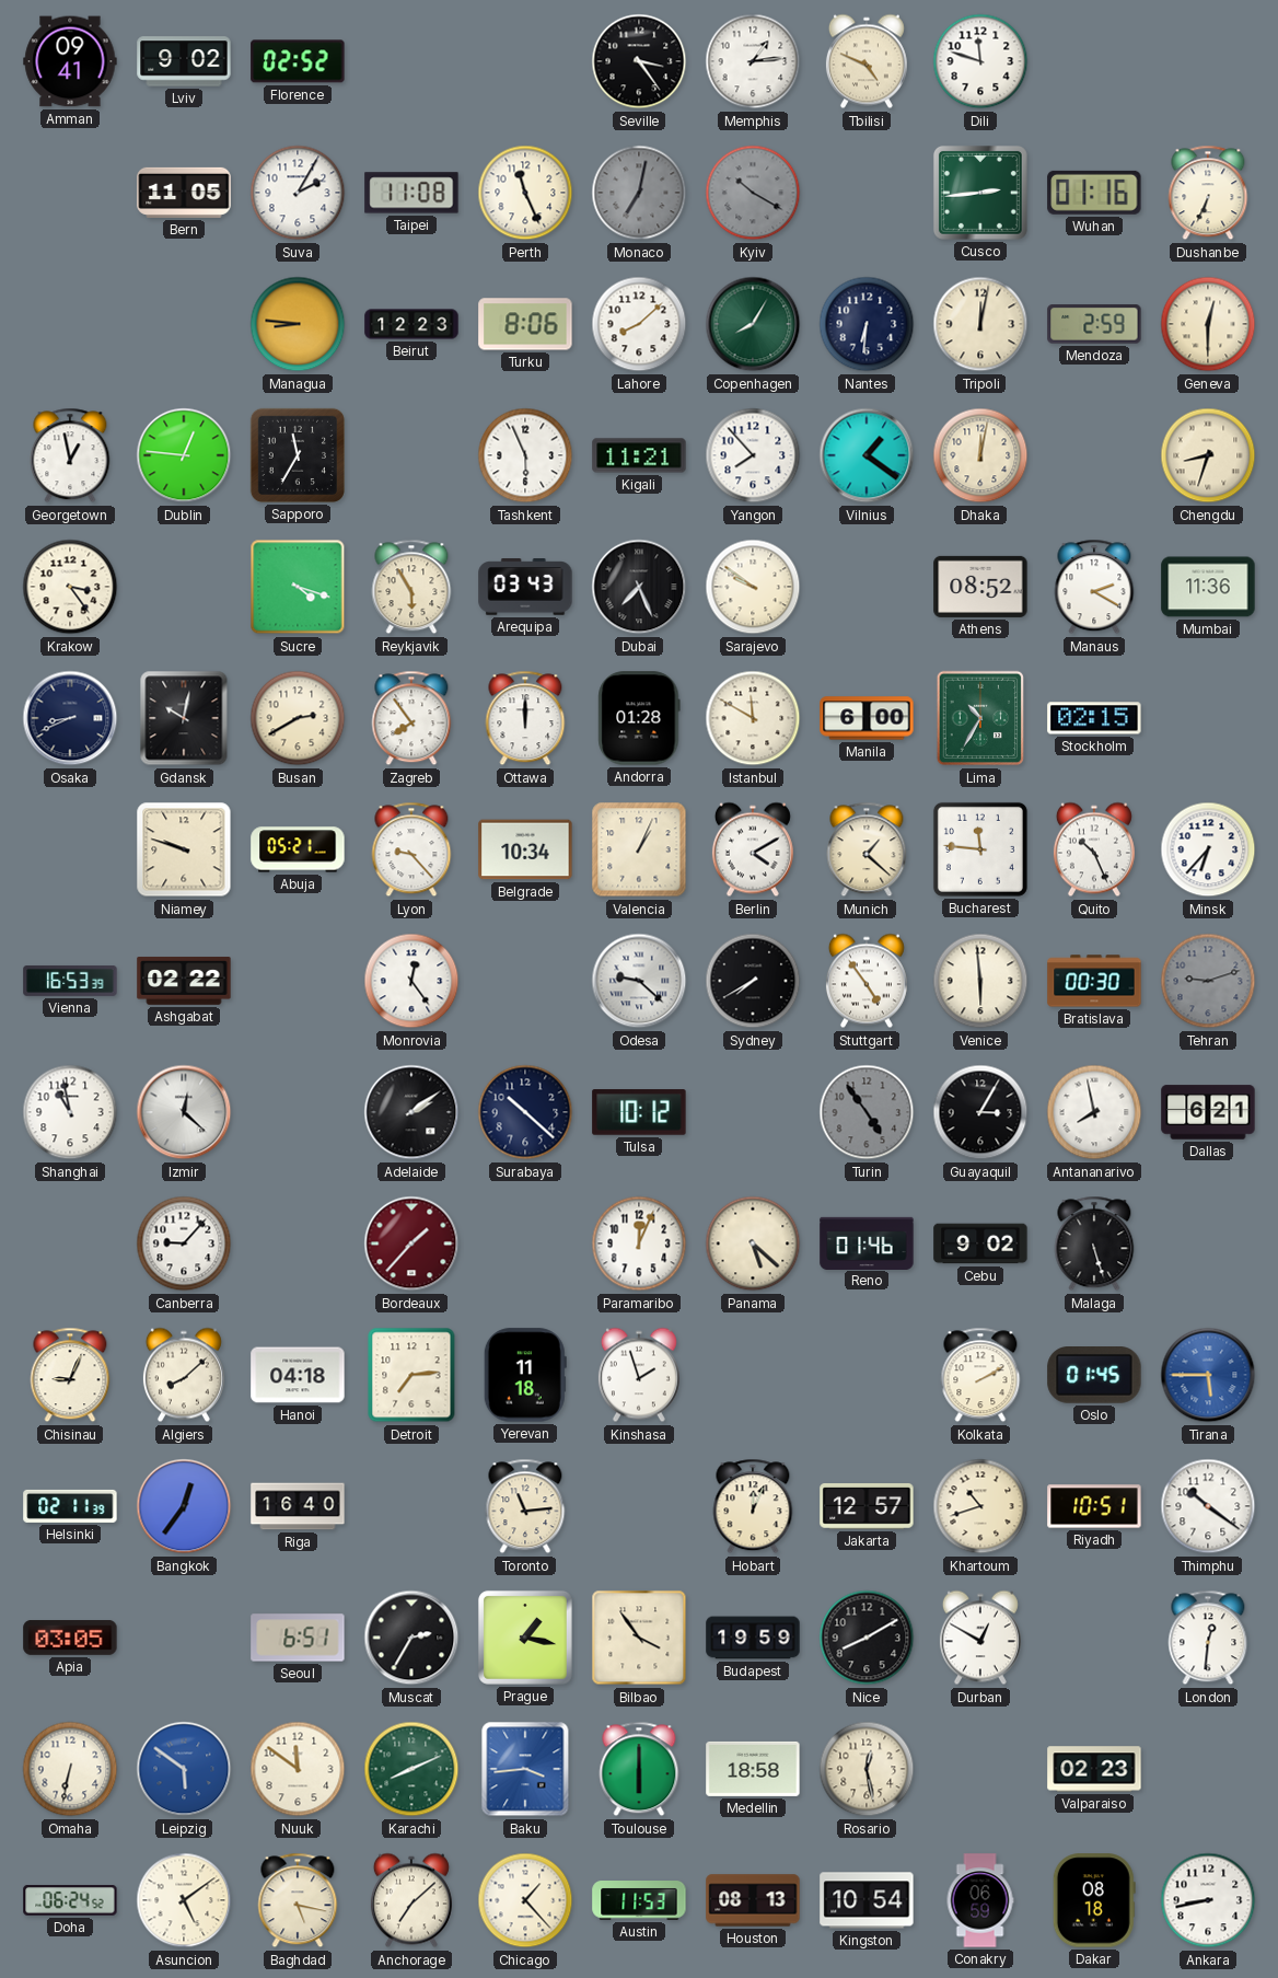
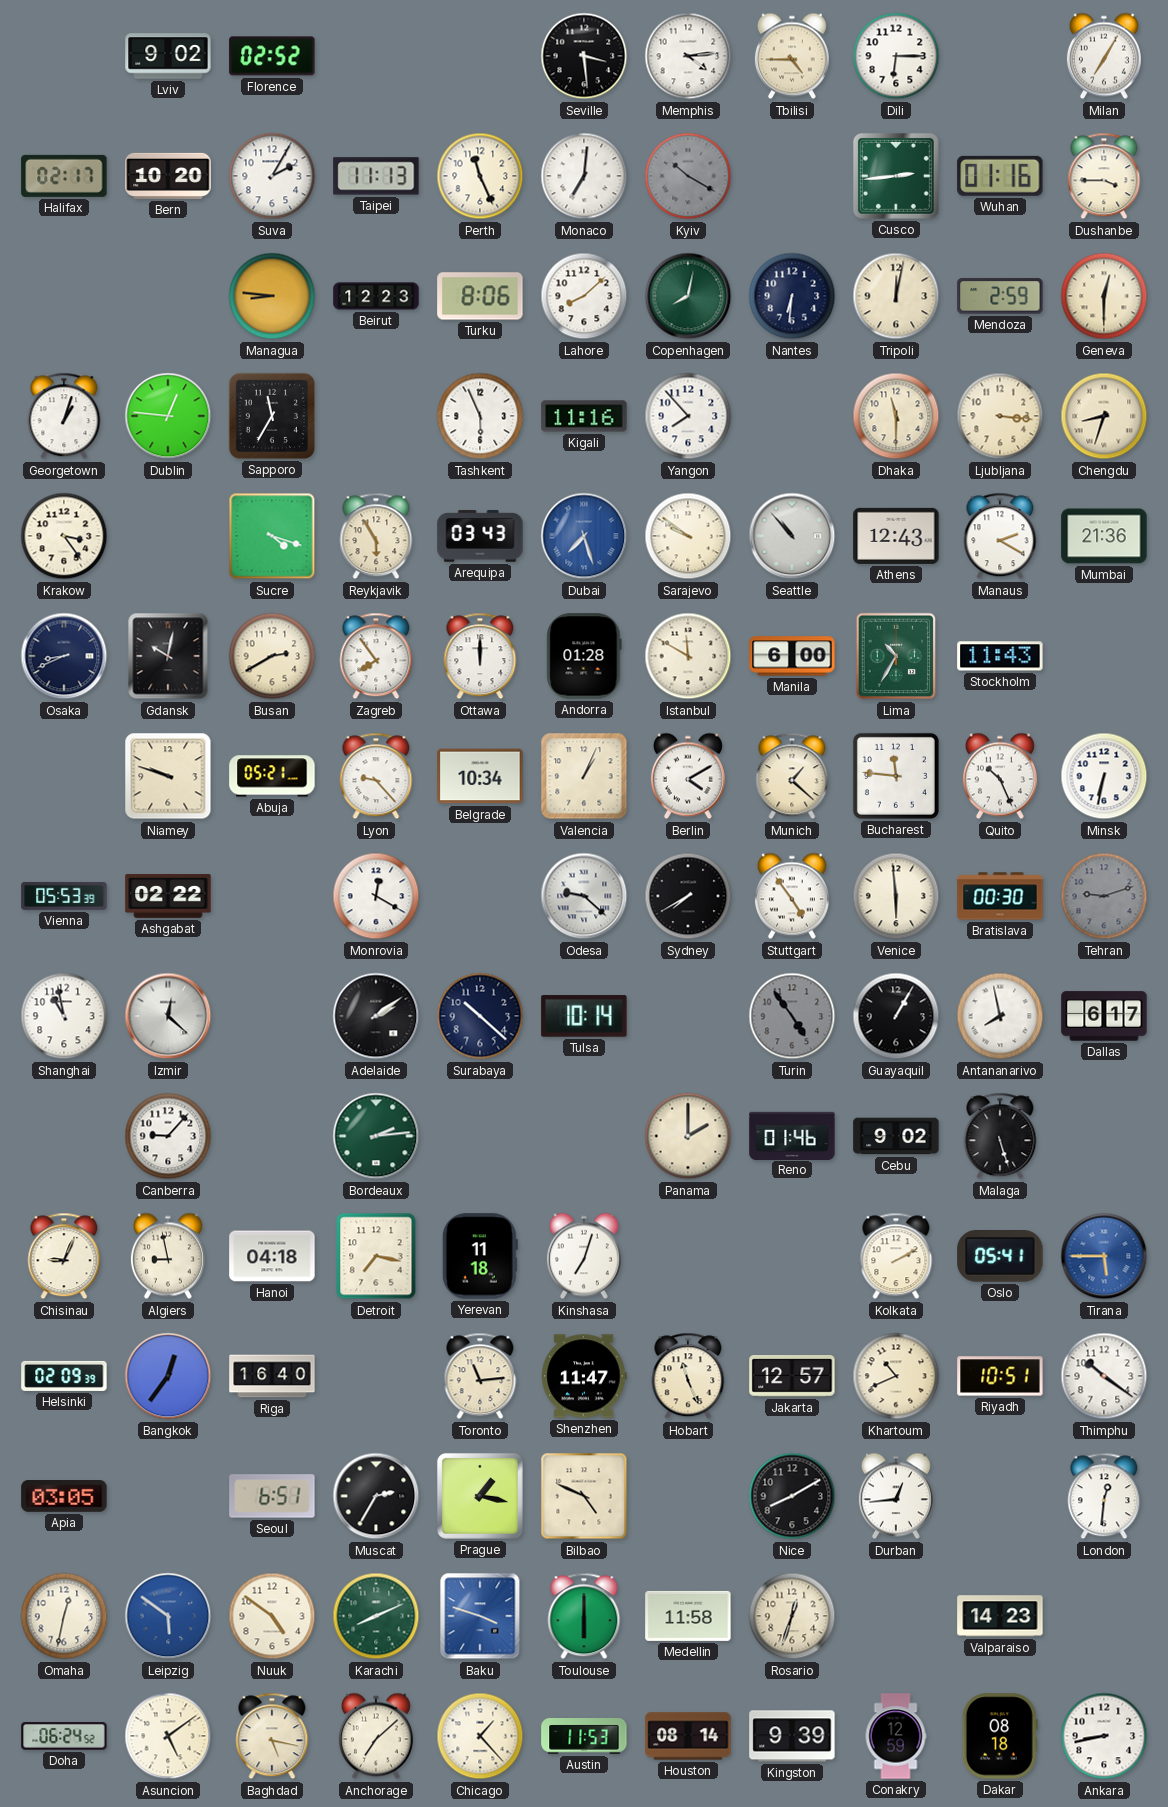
Amman: 09:41 -> none (70, 61)
Seville: 3:24 -> 3:29 (584, 56)
Memphis: 1:14 -> 4:14 (688, 56)
Tbilisi: 4:49 -> 4:45 (792, 56)
Dili: 11:48 -> 6:15 (896, 56)
Milan: none -> 7:05 (1104, 56)
Halifax: none -> 02:17 (64, 176)
Bern: 11:05 -> 10:20 (168, 176)
Taipei: 11:08 -> 11:13 (376, 176)
Monaco: 7:02 -> 7:01 (584, 176)
Monaco dial: grey -> white (584, 176)
Dushanbe: 6:34 -> 3:45 (1104, 176)
Copenhagen: 8:05 -> 8:02 (688, 296)
Georgetown: 12:58 -> 1:03 (64, 416)
Kigali: 11:21 -> 11:16 (584, 416)
Vilnius: 1:21 -> none (867, 455)
Dhaka: 12:02 -> 11:30 (896, 416)
Ljubljana: none -> 3:16 (1000, 416)
Dubai: 7:26 -> 7:27 (584, 536)
Dubai dial: black -> blue (584, 536)
Seattle: none -> 10:53 (792, 536)
Athens: 08:52 -> 12:43 (896, 536)
Mumbai: 11:36 -> 21:36 (1104, 536)
Stockholm: 02:15 -> 11:43 (1000, 656)
Minsk: 6:37 -> 6:32 (1104, 776)
Vienna: 16:53 -> 05:53 (64, 896)
Monrovia: 12:24 -> 12:20 (376, 896)
Tulsa: 10:12 -> 10:14 (584, 1016)
Guayaquil: 3:05 -> 1:05 (896, 1016)
Dallas: 6:21 -> 6:17 (1104, 1016)
Bordeaux: 1:37 -> 2:14 (376, 1136)
Bordeaux dial: burgundy -> green (376, 1136)
Paramaribo: 12:04 -> none (639, 1244)
Panama: 5:22 -> 2:00 (688, 1136)
Algiers: 8:08 -> 8:58 (168, 1256)
Detroit: 7:14 -> 7:17 (376, 1256)
Kinshasa: 1:57 -> 7:03 (584, 1256)
Oslo: 01:45 -> 05:41 (1000, 1256)
Helsinki: 02:11 -> 02:09 (64, 1376)
Shenzhen: none -> 11:47 (584, 1376)
Hobart: 12:04 -> 11:26 (688, 1376)
Khartoum: 10:42 -> 10:41 (896, 1376)
Bilbao: 3:54 -> 4:49 (584, 1496)
Budapest: 19:59 -> none (753, 1638)
Durban: 12:50 -> 12:44 (896, 1496)
Omaha: 6:32 -> 12:32 (64, 1616)
Nuuk: 11:51 -> 4:51 (272, 1616)
Baku: 3:44 -> 3:48 (480, 1616)
Medellin: 18:58 -> 11:58 (688, 1616)
Rosario: 12:28 -> 12:33 (792, 1616)
Valparaiso: 02:23 -> 14:23 (1000, 1616)
Houston: 08:13 -> 08:14 (688, 1736)
Kingston: 10:54 -> 9:39 (792, 1736)
Conakry: 06:59 -> 12:59 (896, 1736)
